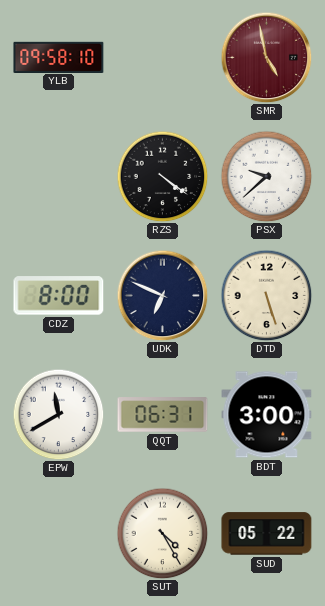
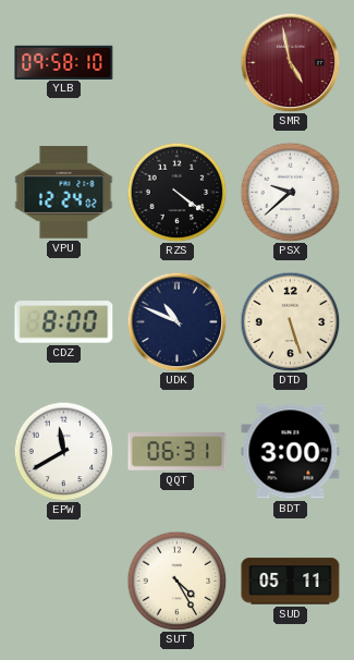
VPU: none -> 12:24 (64, 193)
UDK: 6:49 -> 10:49 (176, 321)
SUD: 05:22 -> 05:11 (291, 582)
